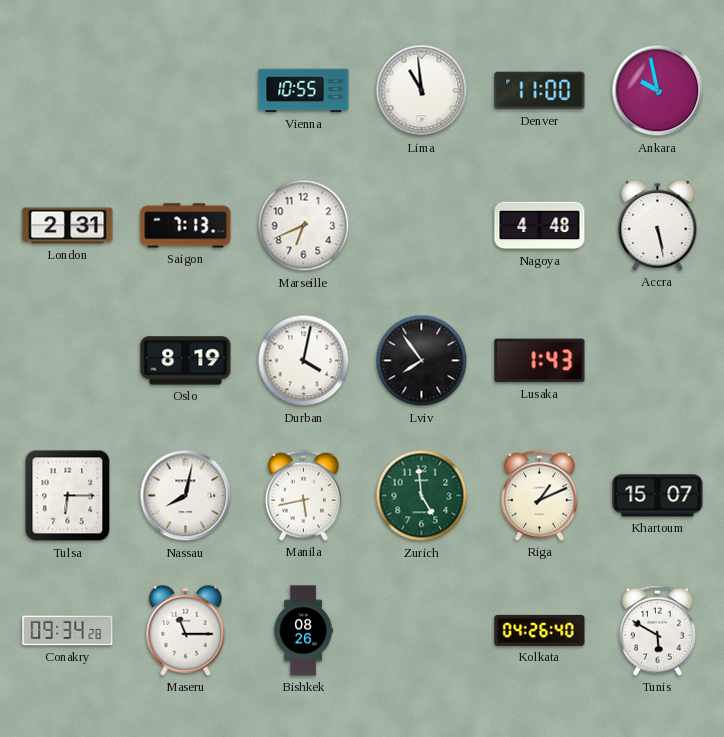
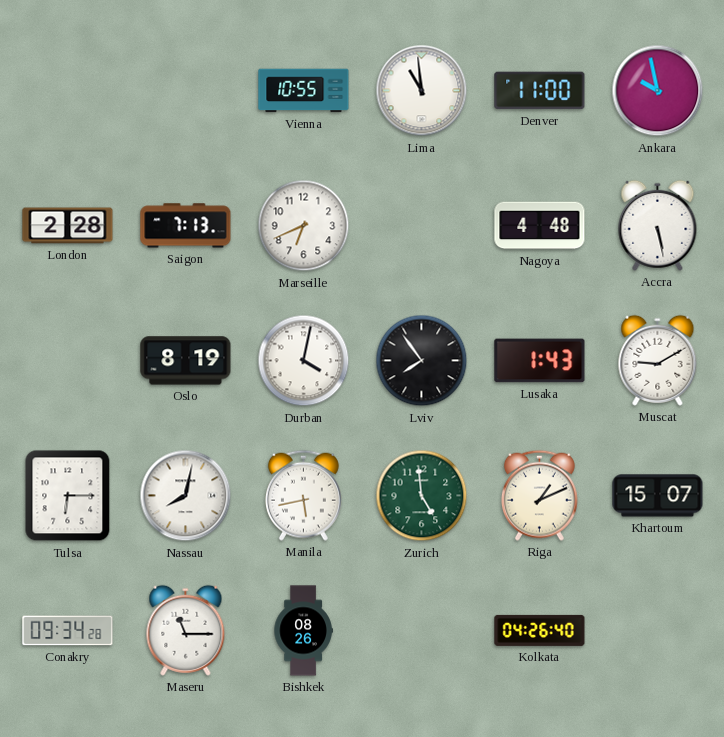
London: 2:31 -> 2:28 (68, 226)
Muscat: none -> 9:10 (658, 360)
Tunis: 5:50 -> none (657, 630)
